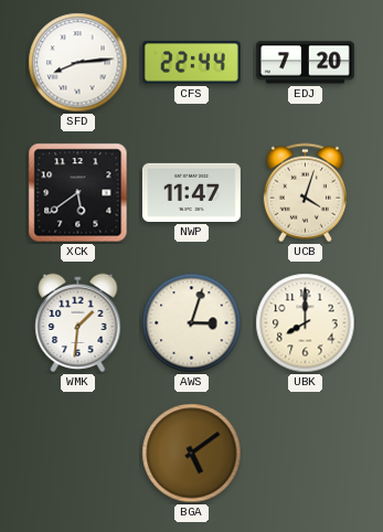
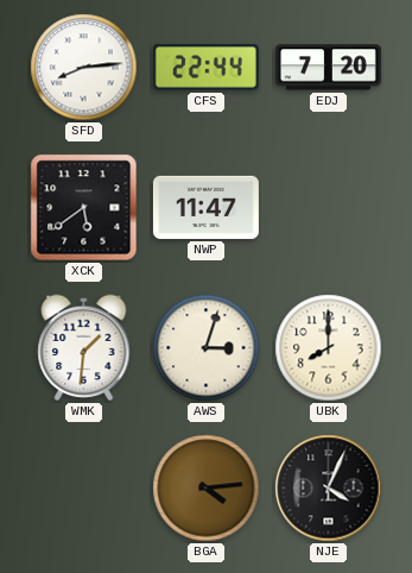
UCB: 4:03 -> none (305, 193)
BGA: 5:09 -> 4:14 (207, 489)
NJE: none -> 4:04 (329, 489)
